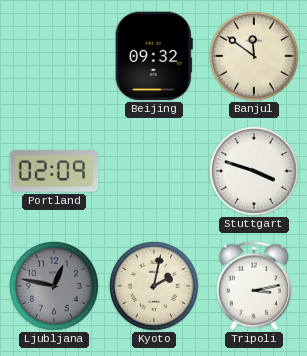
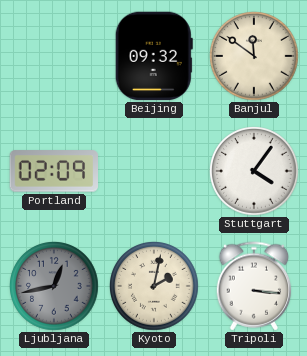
Stuttgart: 3:48 -> 4:06 (255, 172)
Ljubljana: 12:47 -> 12:43 (55, 287)
Tripoli: 3:13 -> 3:16 (254, 286)
